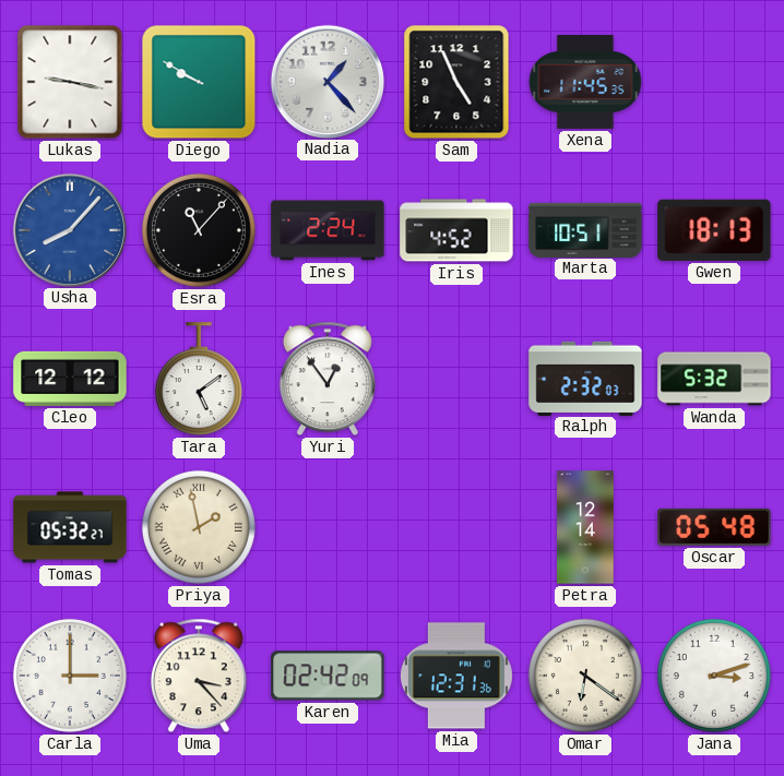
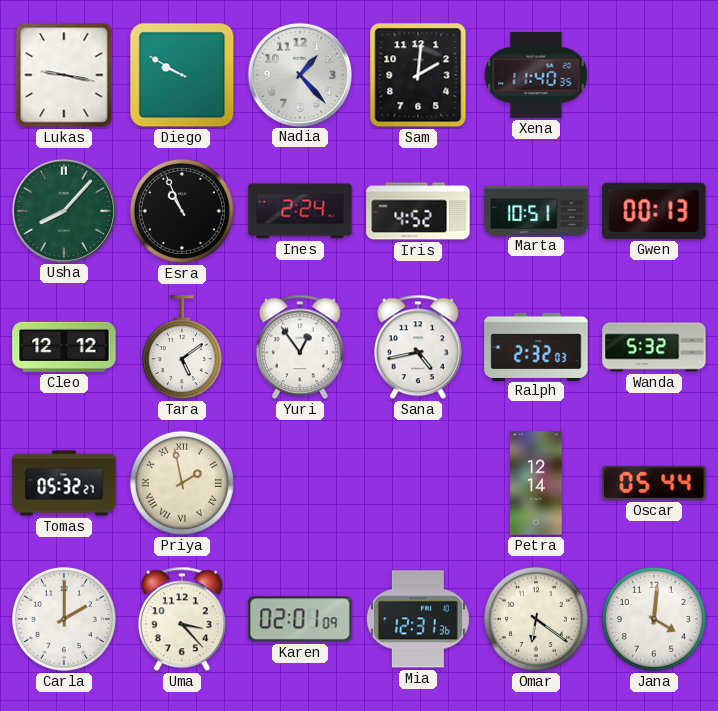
Sam: 4:56 -> 2:01 (418, 75)
Xena: 11:45 -> 11:40 (536, 75)
Usha dial: blue -> green (63, 210)
Esra: 11:07 -> 10:56 (182, 211)
Gwen: 18:13 -> 00:13 (654, 211)
Sana: none -> 4:43 (418, 347)
Oscar: 05:48 -> 05:44 (654, 483)
Carla: 3:00 -> 2:00 (64, 619)
Karen: 02:42 -> 02:01 (300, 619)
Jana: 3:12 -> 4:01 (654, 619)
